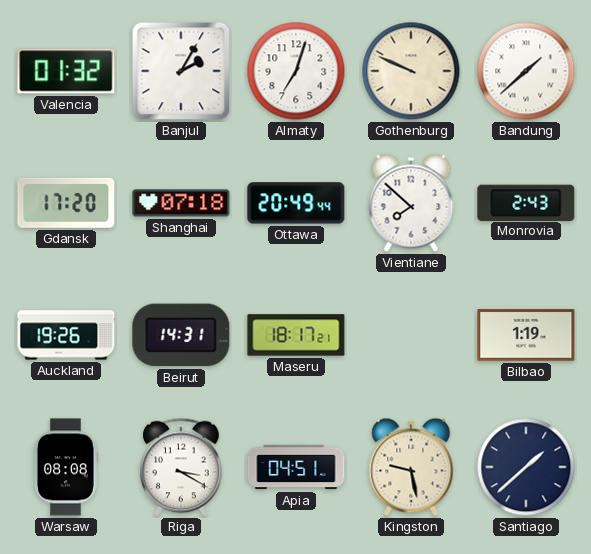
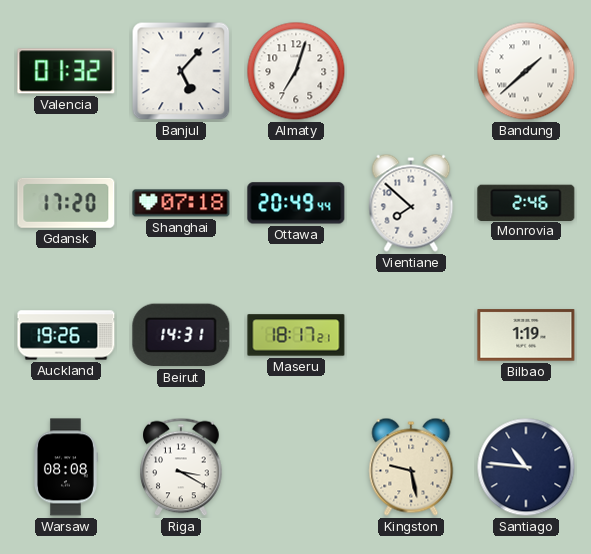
Banjul: 2:05 -> 5:07 (181, 71)
Gothenburg: 9:49 -> none (411, 71)
Monrovia: 2:43 -> 2:46 (526, 202)
Apia: 04:51 -> none (296, 467)
Santiago: 1:38 -> 10:46 (526, 467)
